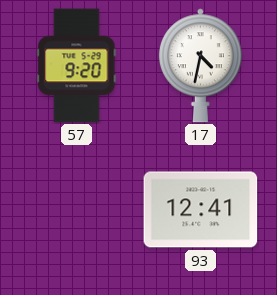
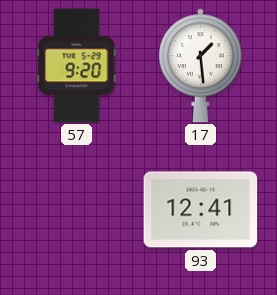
17: 4:32 -> 1:29 (200, 66)
